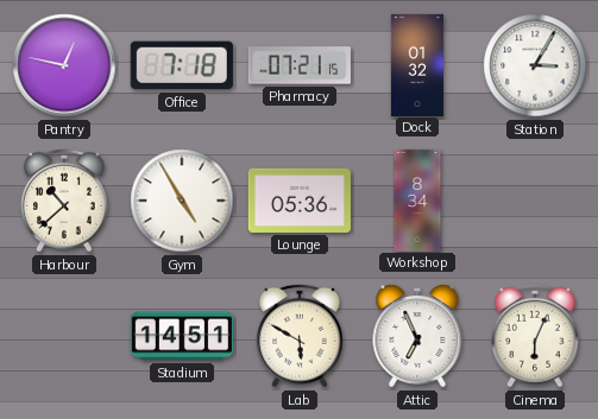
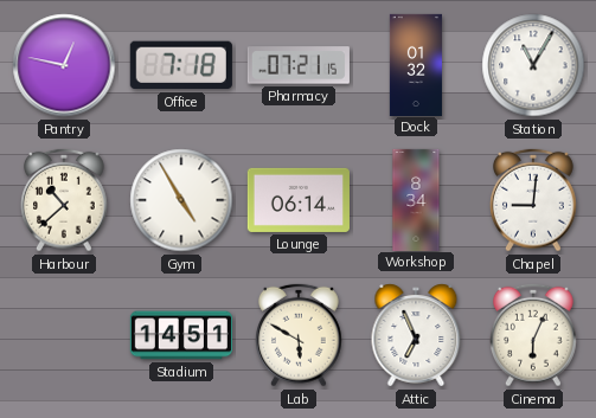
Station: 3:05 -> 11:05 (533, 65)
Lounge: 05:36 -> 06:14 (299, 200)
Chapel: none -> 9:01 (534, 200)
